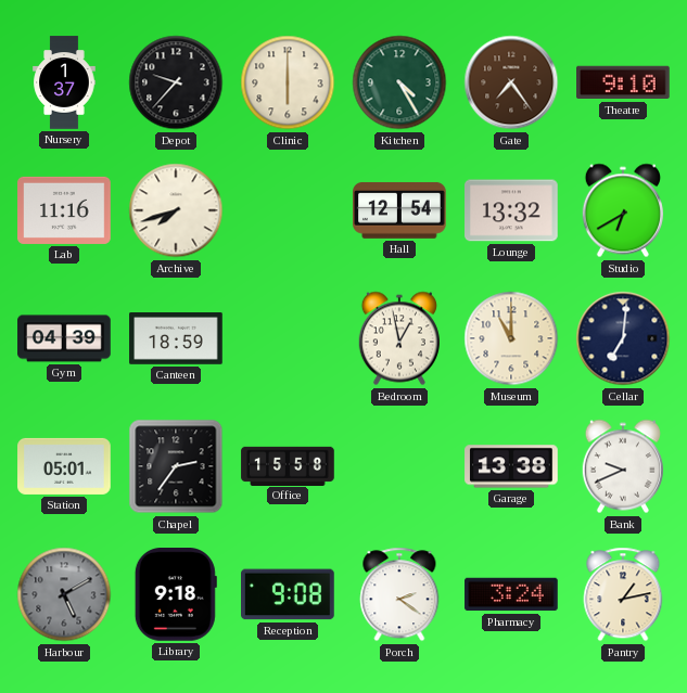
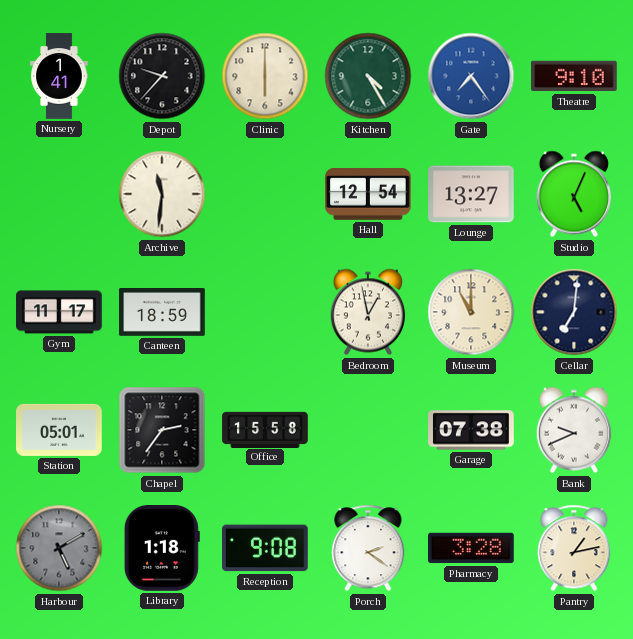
Nursery: 1:37 -> 1:41 (59, 76)
Gate dial: brown -> blue (471, 76)
Lab: 11:16 -> none (64, 210)
Archive: 7:42 -> 11:31 (162, 194)
Lounge: 13:32 -> 13:27 (471, 194)
Studio: 6:40 -> 5:04 (574, 194)
Gym: 04:39 -> 11:17 (59, 312)
Garage: 13:38 -> 07:38 (471, 430)
Library: 9:18 -> 1:18 (162, 548)
Pharmacy: 3:24 -> 3:28 (471, 548)
